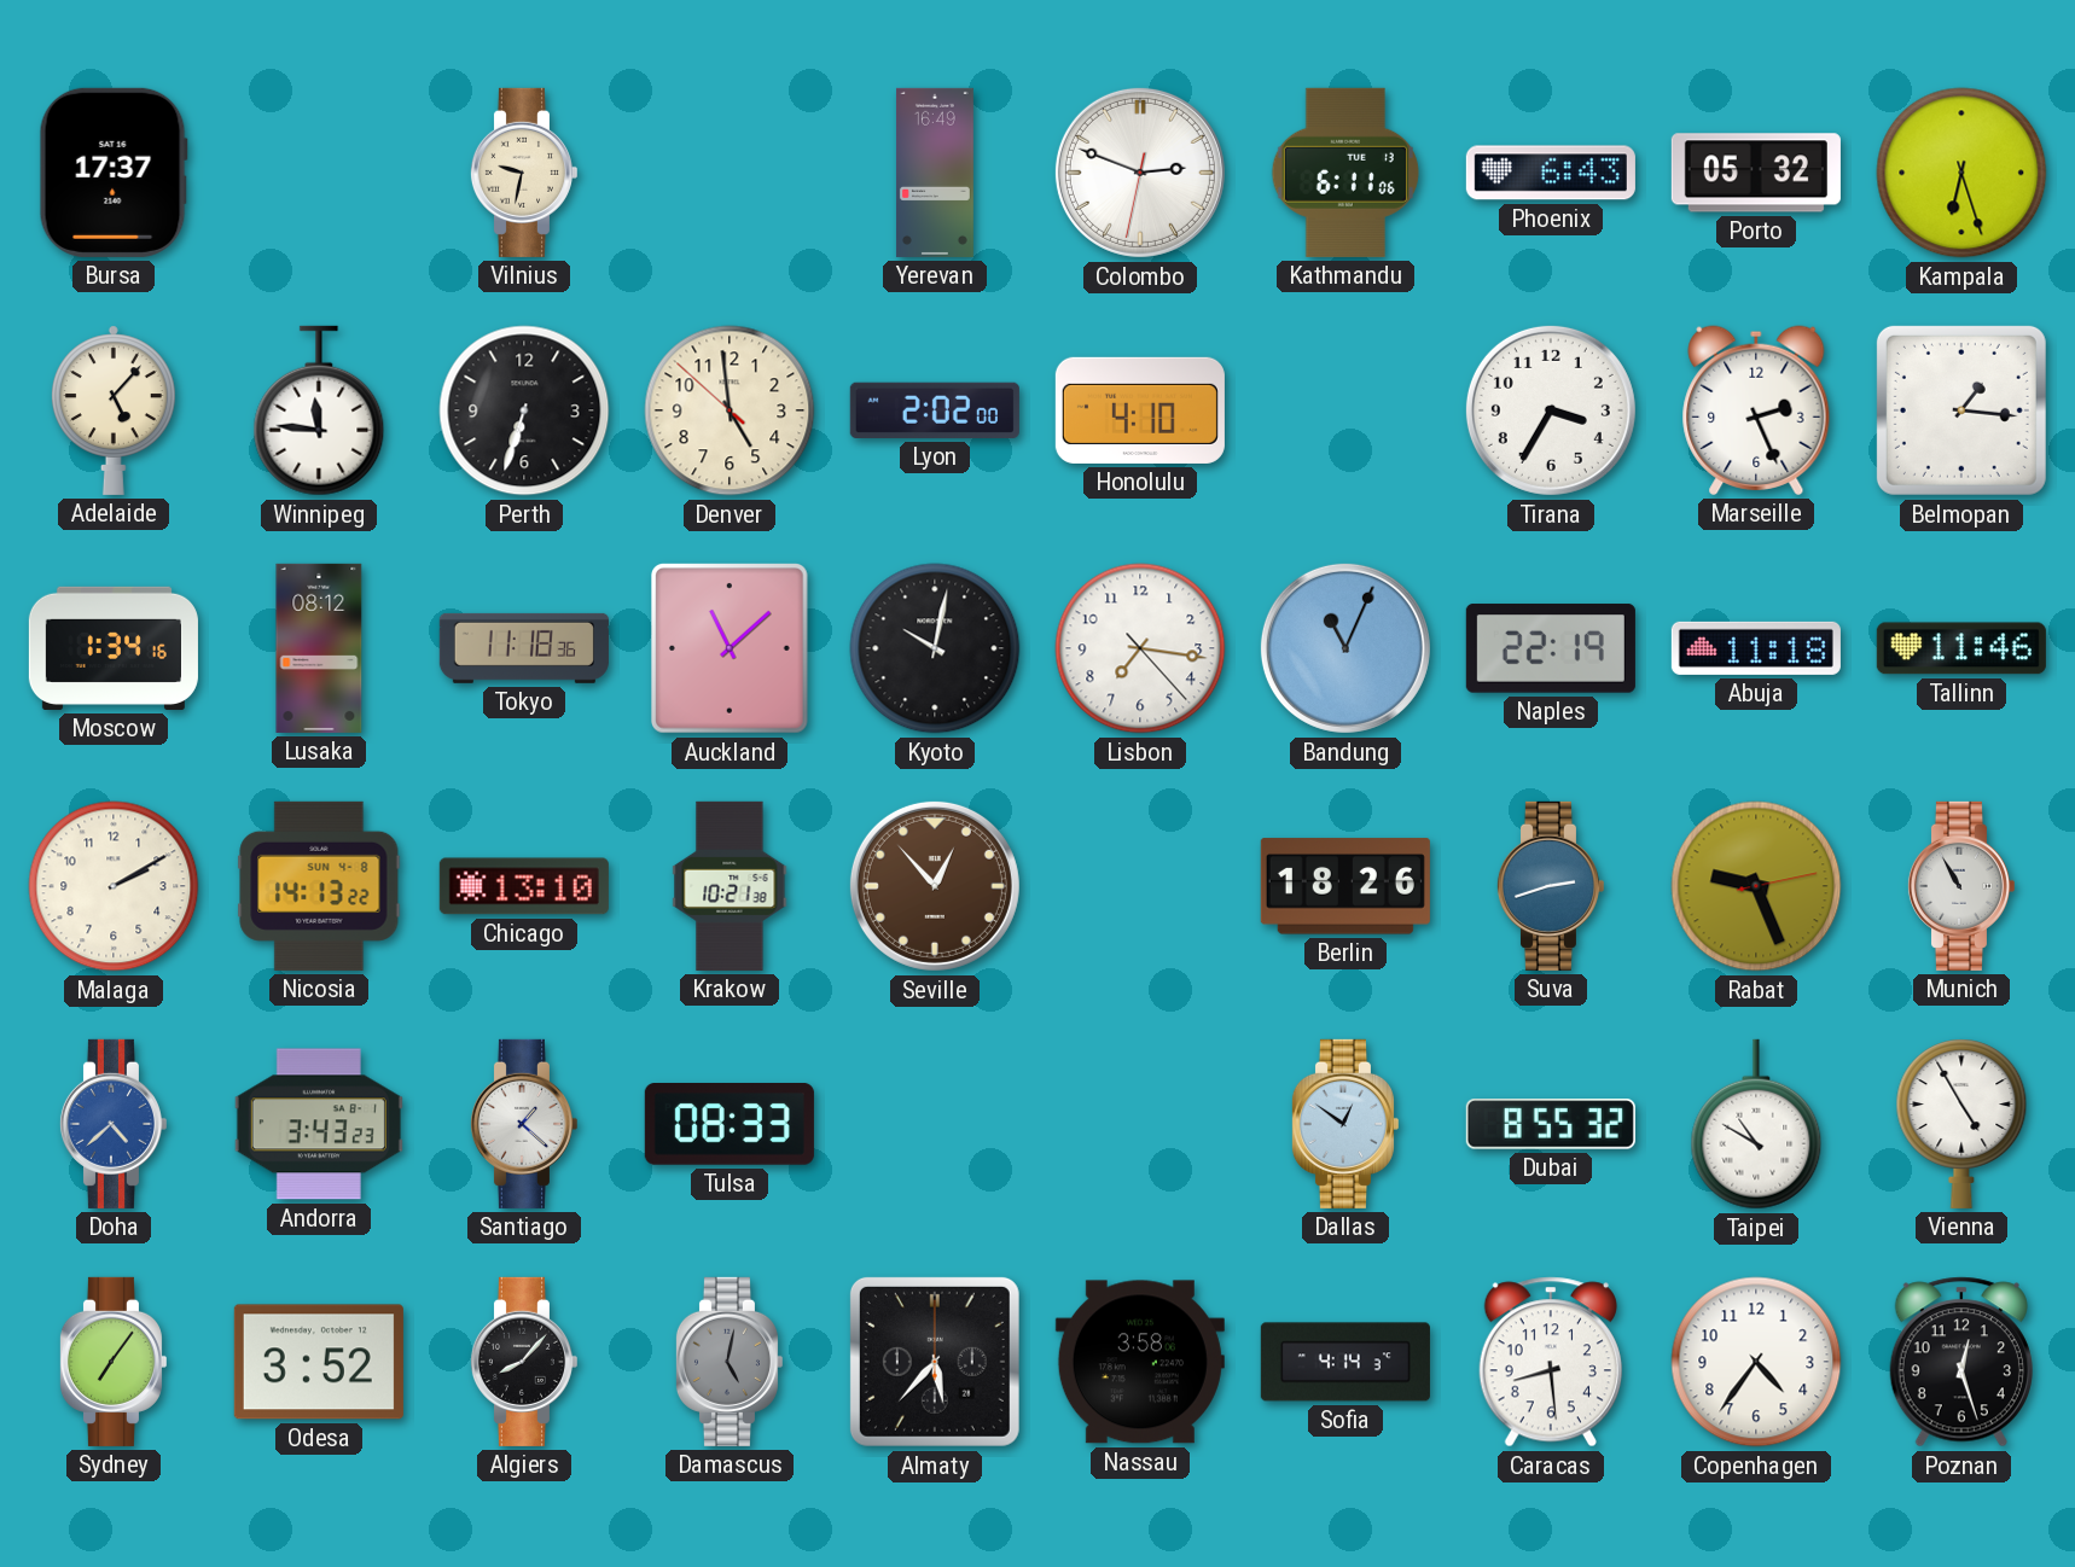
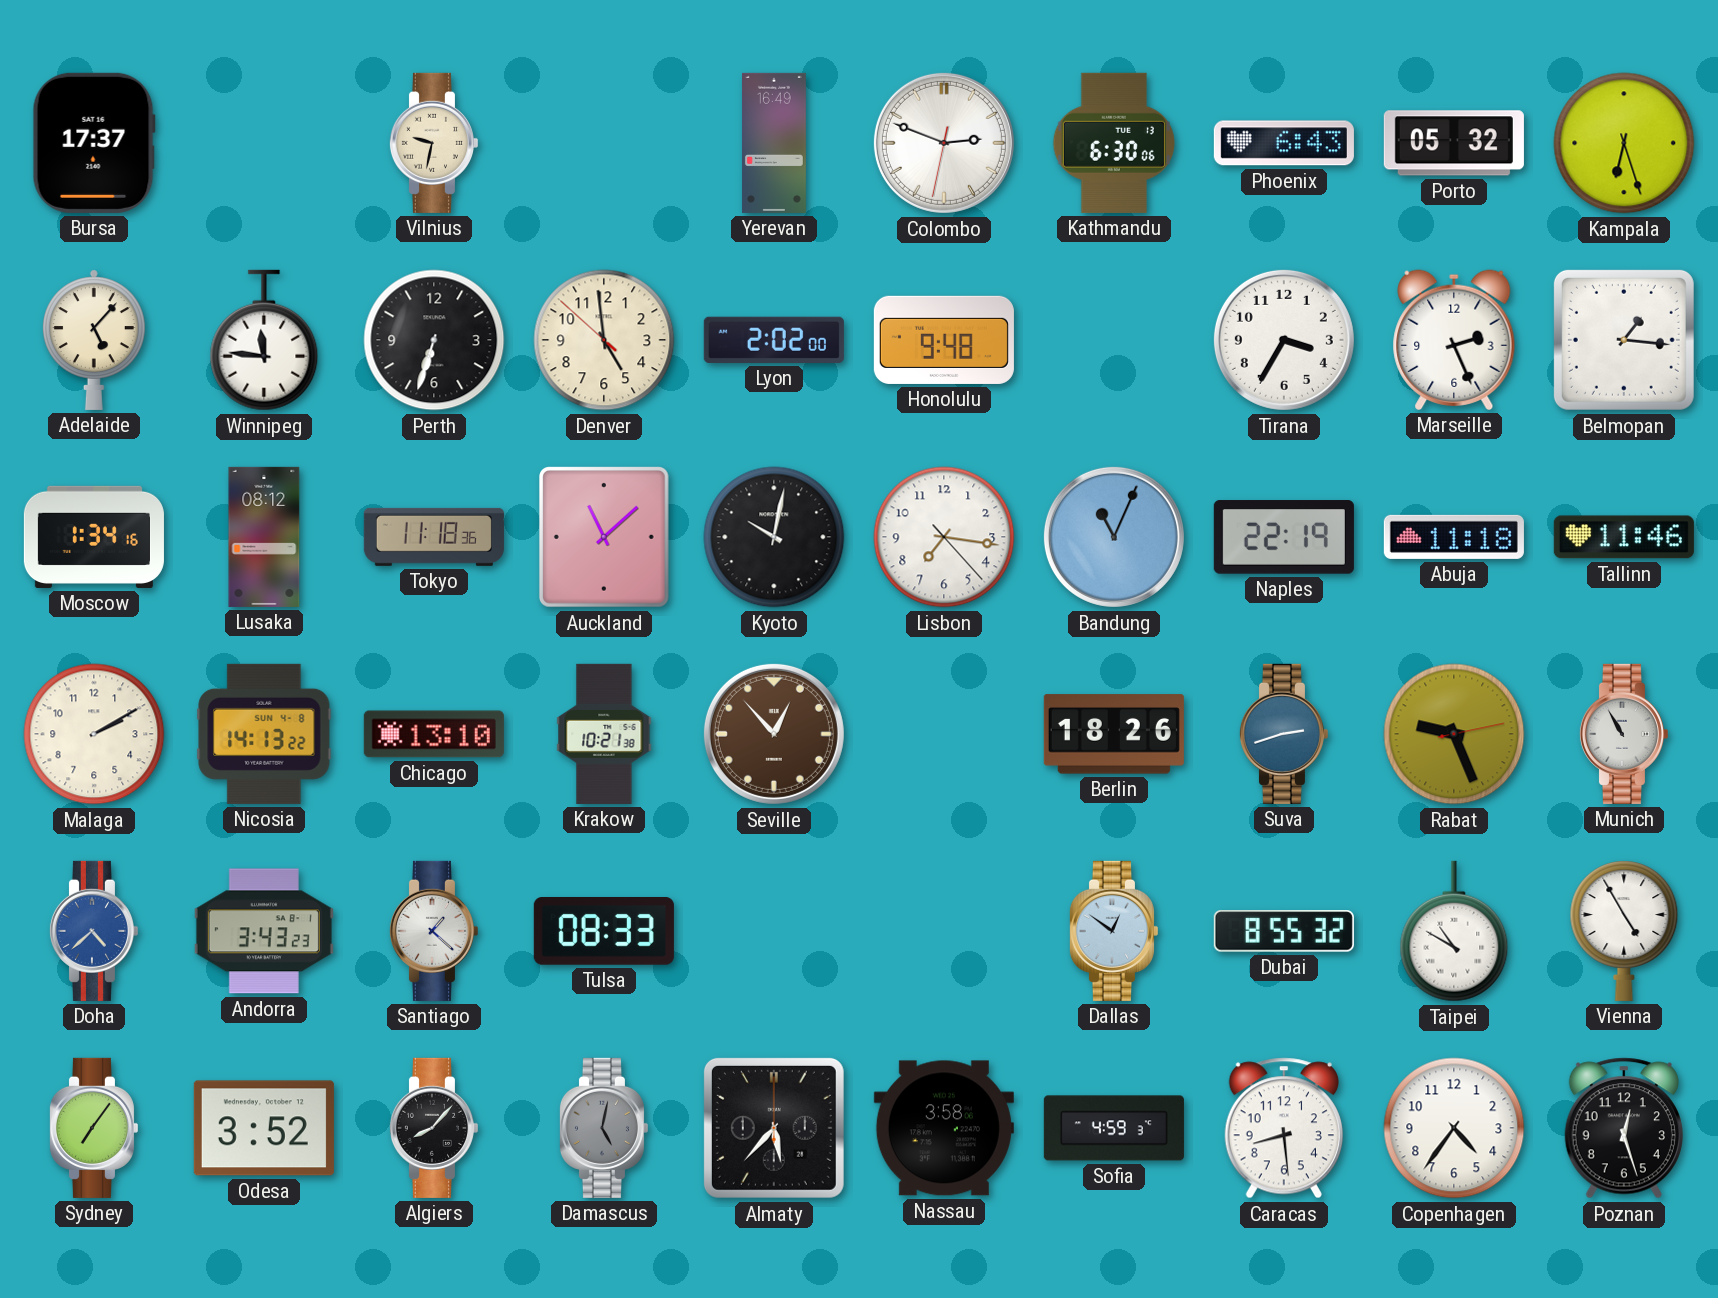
Kathmandu: 6:11 -> 6:30 (1114, 143)
Honolulu: 4:10 -> 9:48 (944, 340)
Sofia: 4:14 -> 4:59 (1114, 1128)
